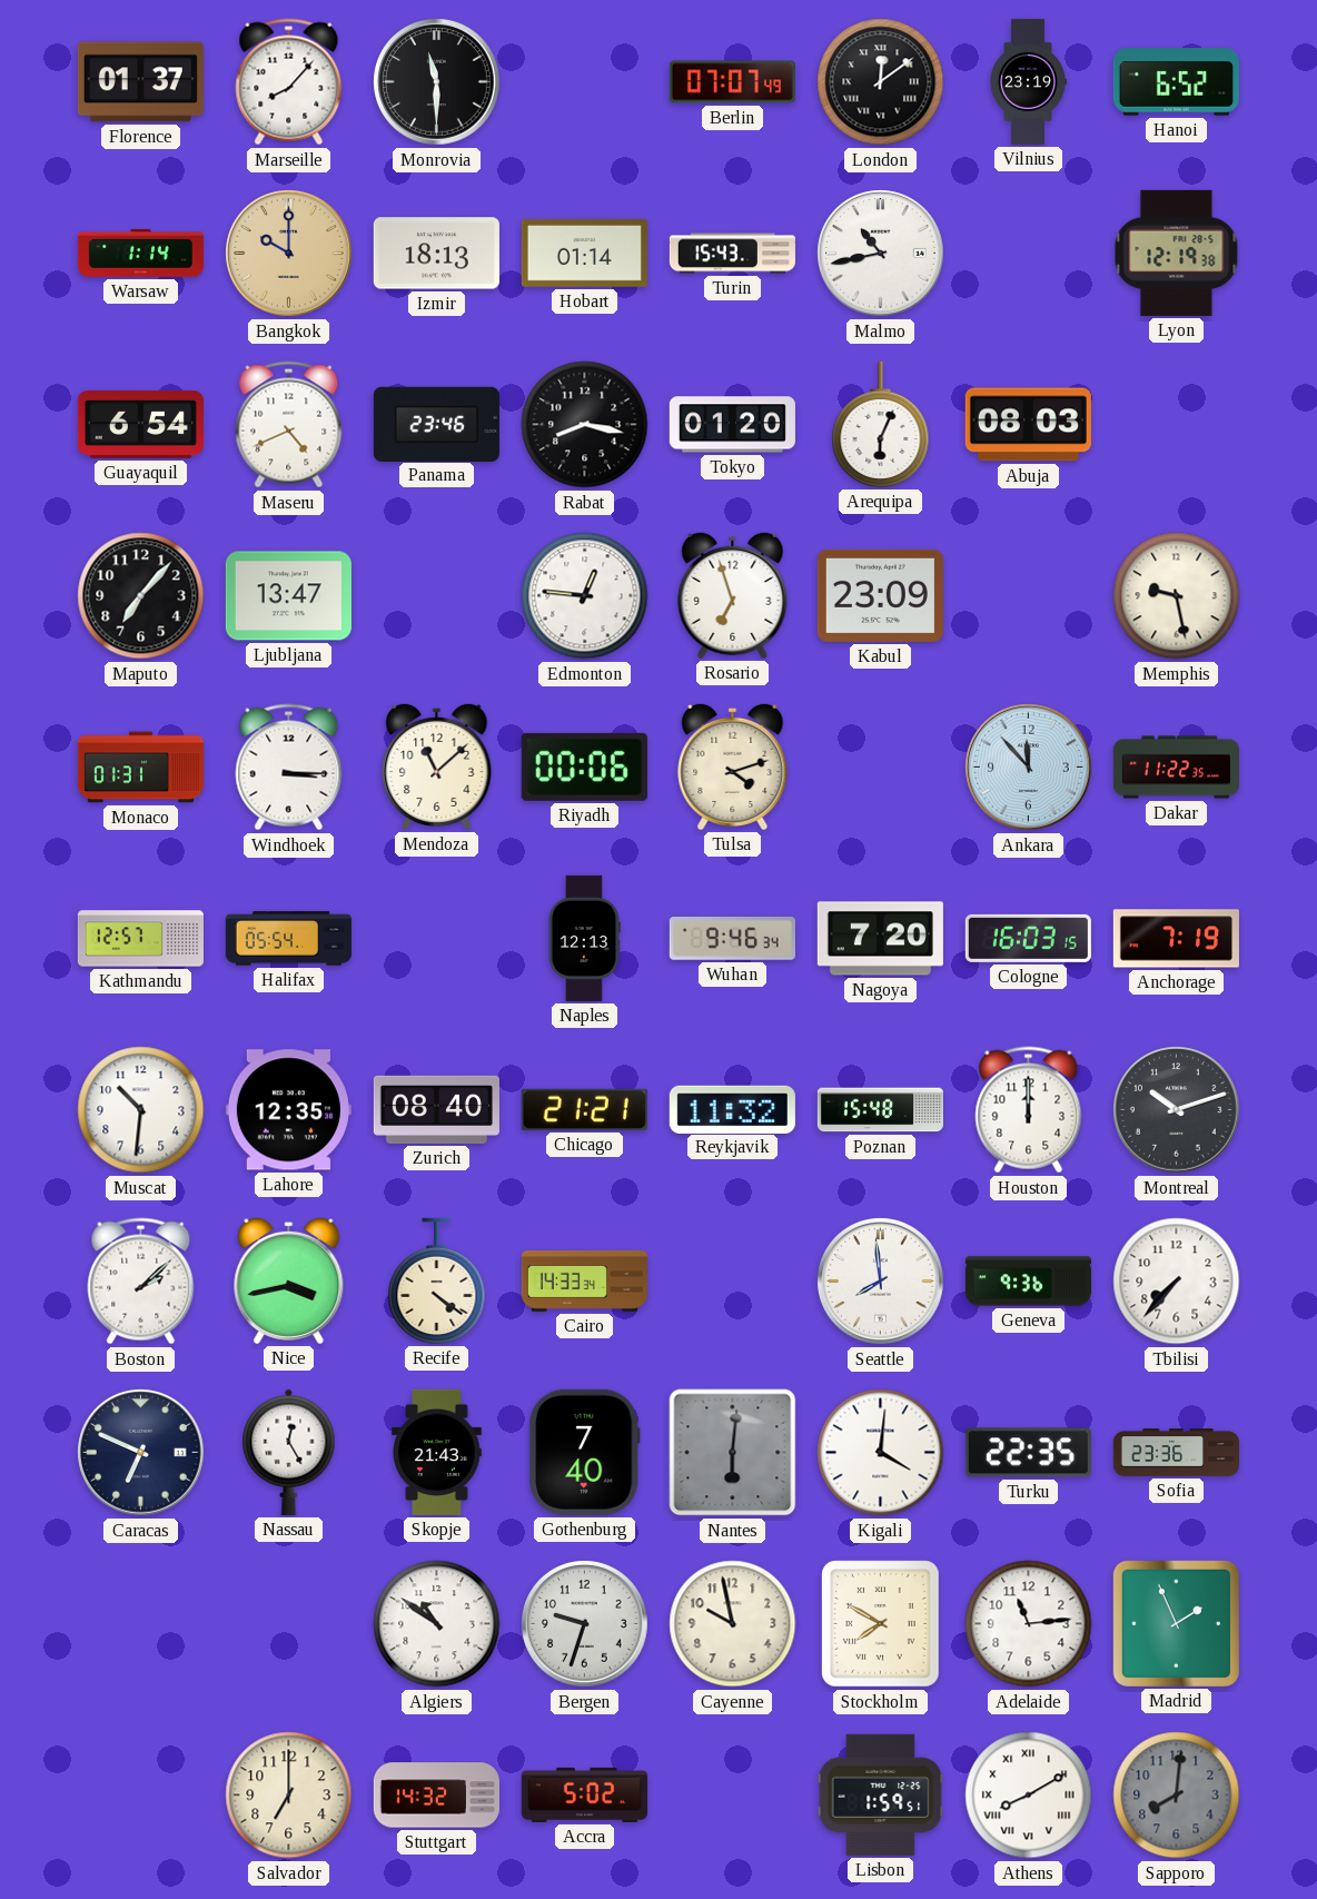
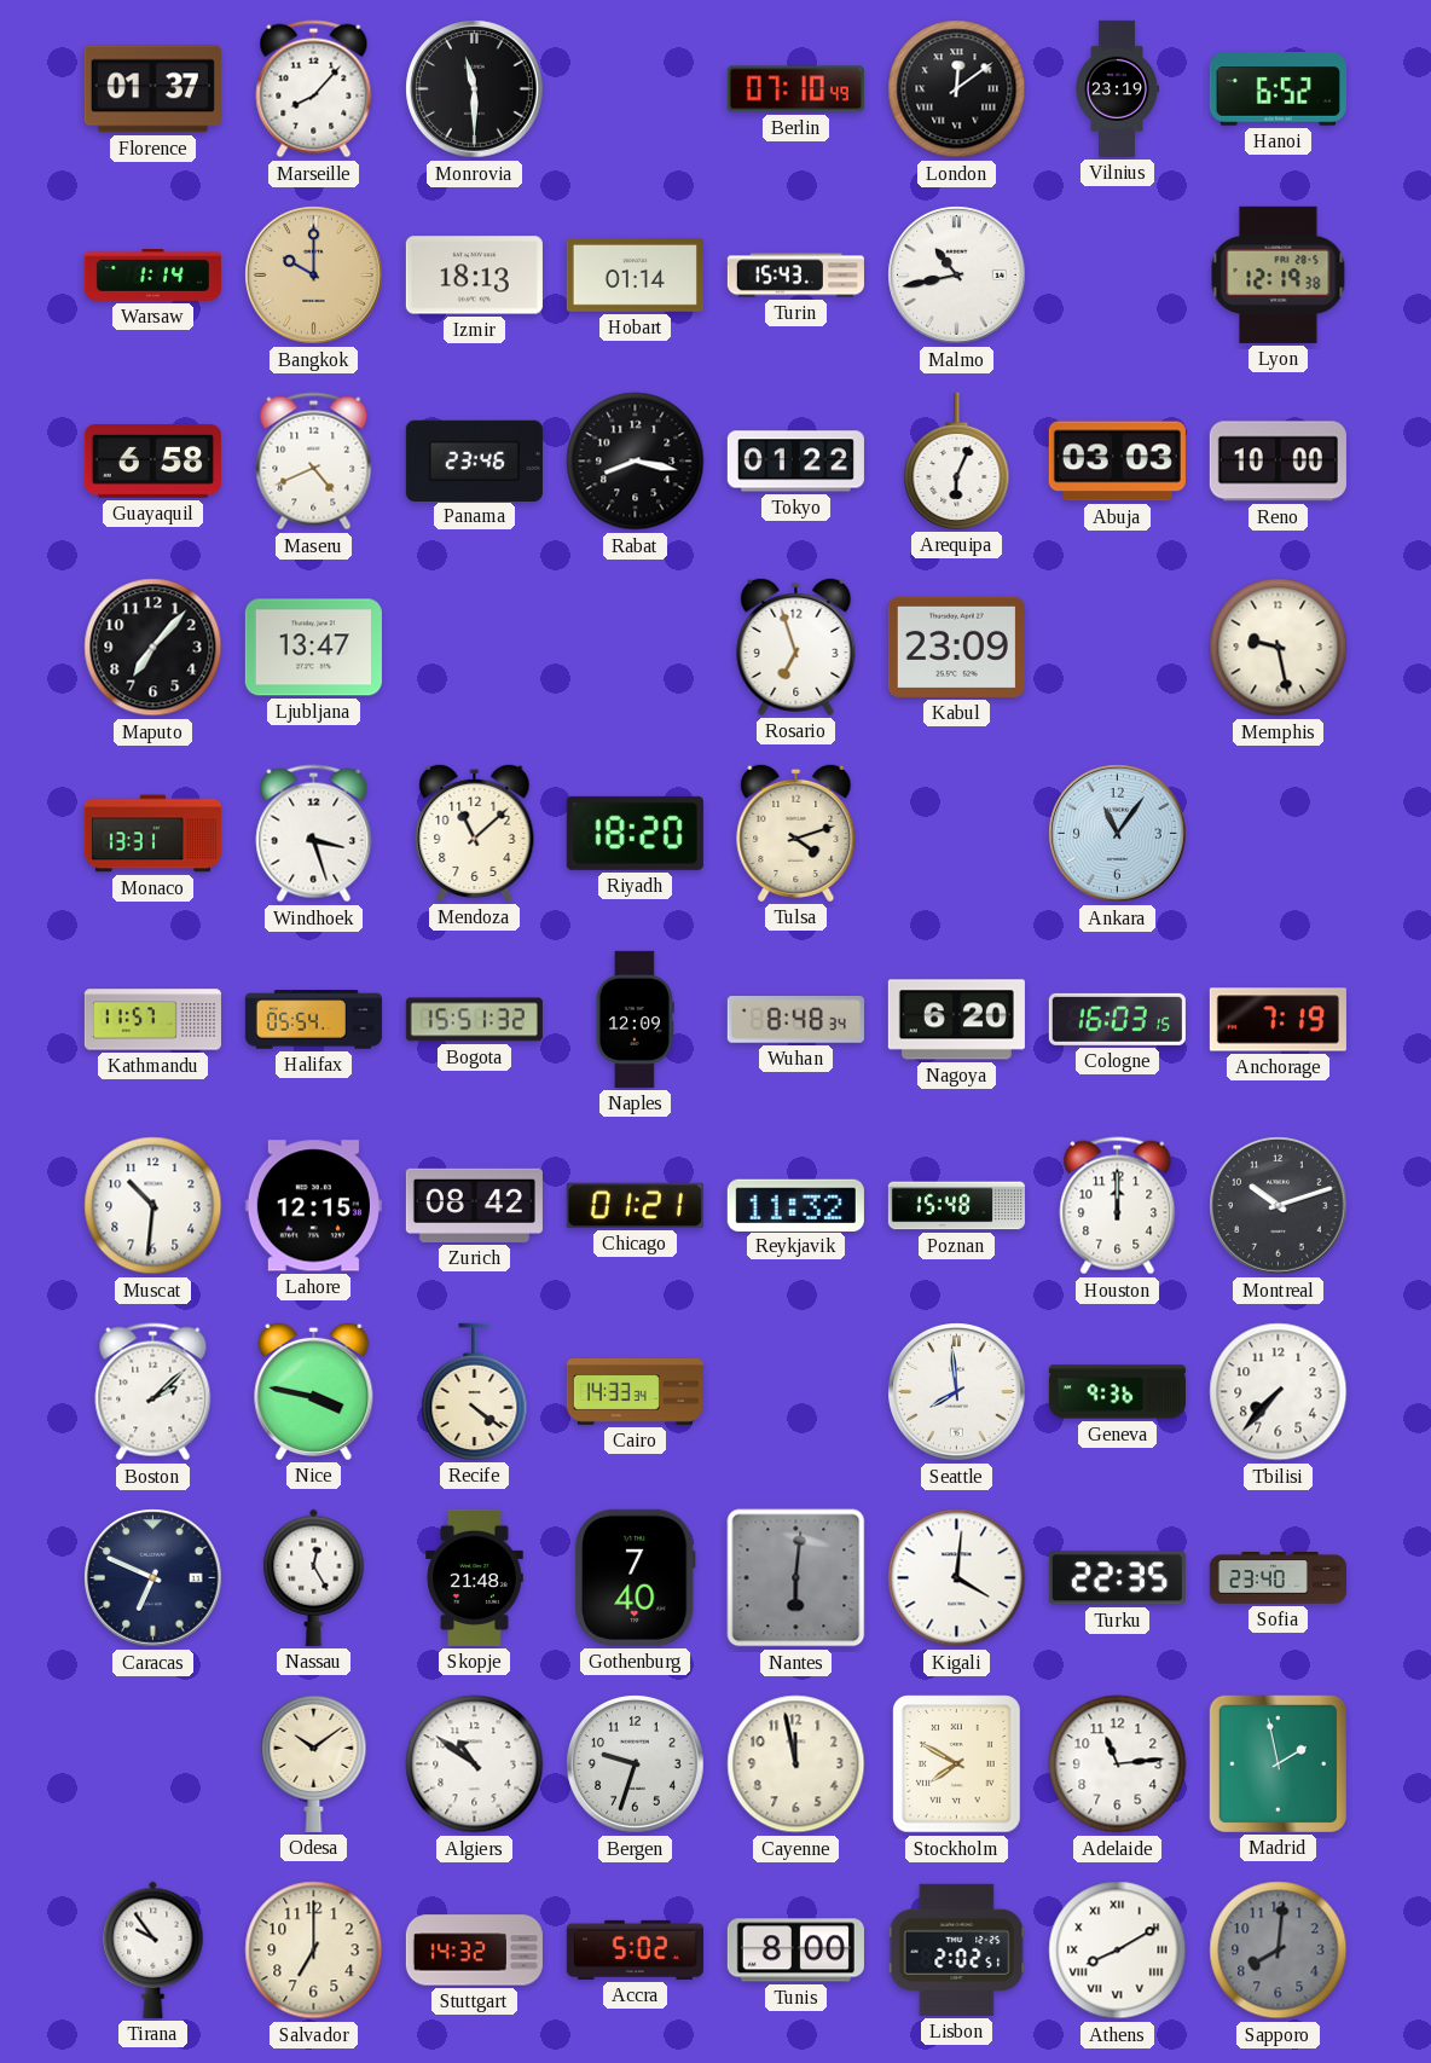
Berlin: 07:07 -> 07:10 (795, 89)
Guayaquil: 6:54 -> 6:58 (152, 462)
Tokyo: 01:20 -> 01:22 (795, 462)
Abuja: 08:03 -> 03:03 (1117, 462)
Reno: none -> 10:00 (1278, 462)
Edmonton: 12:46 -> none (585, 596)
Monaco: 01:31 -> 13:31 (152, 834)
Windhoek: 3:15 -> 3:27 (314, 834)
Riyadh: 00:06 -> 18:20 (635, 833)
Ankara: 11:53 -> 11:06 (1118, 834)
Dakar: 11:22 -> none (1176, 768)
Kathmandu: 12:57 -> 11:57 (152, 1020)
Bogota: none -> 15:51 (474, 1020)
Naples: 12:13 -> 12:09 (635, 1019)
Wuhan: 9:46 -> 8:48 (795, 1020)
Nagoya: 7:20 -> 6:20 (956, 1020)
Lahore: 12:35 -> 12:15 (313, 1206)
Zurich: 08:40 -> 08:42 (474, 1205)
Chicago: 21:21 -> 01:21 (635, 1205)
Nice: 3:43 -> 3:47 (314, 1391)
Skopje: 21:43 -> 21:48 (475, 1577)
Sofia: 23:36 -> 23:40 (1278, 1578)
Odesa: none -> 10:09 (314, 1763)
Cayenne: 9:58 -> 11:58 (796, 1764)
Madrid: 1:56 -> 1:58 (1278, 1763)
Tirana: none -> 9:54 (153, 1949)
Tunis: none -> 8:00 (795, 1951)
Lisbon: 1:59 -> 2:02 (957, 1949)
